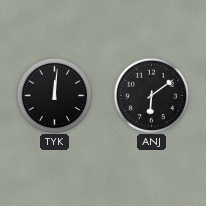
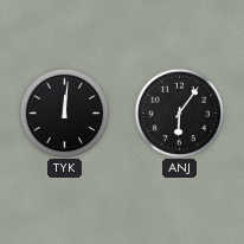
ANJ: 6:09 -> 6:06 (179, 113)
